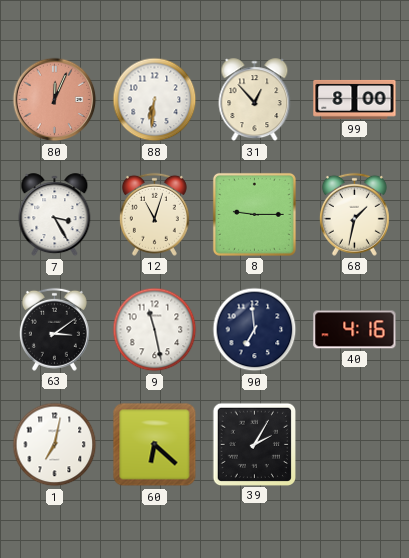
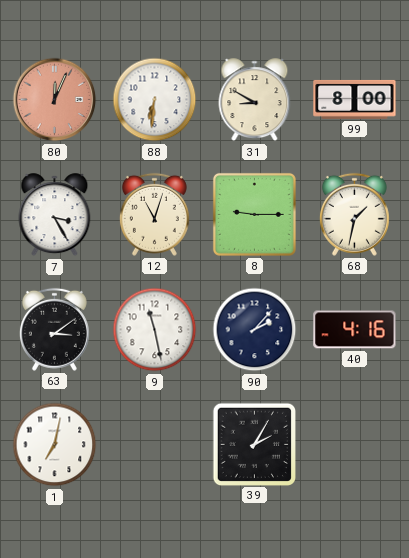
31: 12:53 -> 8:50 (255, 100)
90: 6:59 -> 2:07 (255, 330)
60: 6:22 -> none (155, 445)
